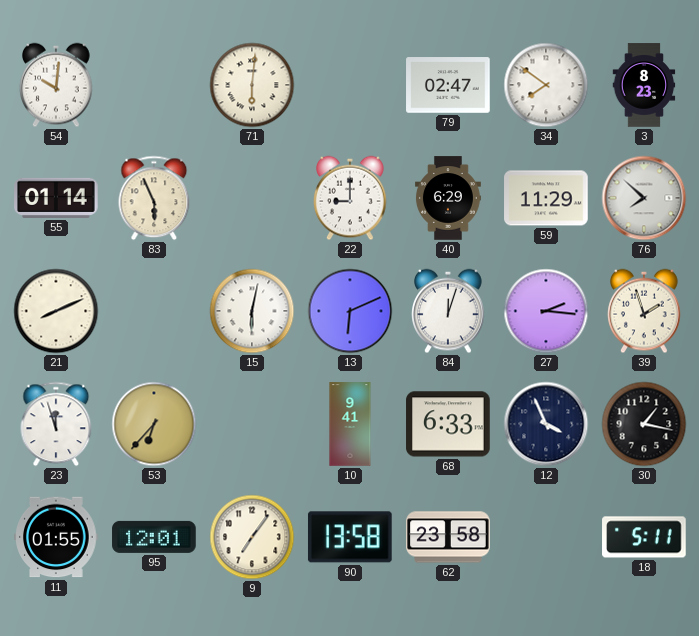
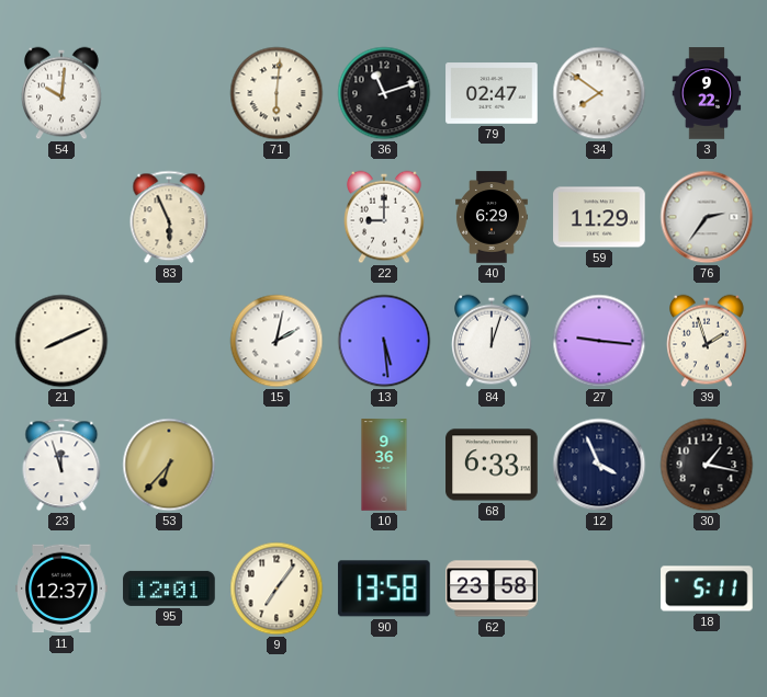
36: none -> 11:12 (384, 93)
3: 8:23 -> 9:22 (707, 93)
55: 01:14 -> none (56, 198)
76: 7:52 -> 2:36 (707, 217)
15: 6:02 -> 2:02 (277, 341)
13: 6:11 -> 5:29 (384, 341)
27: 2:16 -> 9:16 (599, 341)
10: 9:41 -> 9:36 (384, 465)
11: 01:55 -> 12:37 (61, 589)
